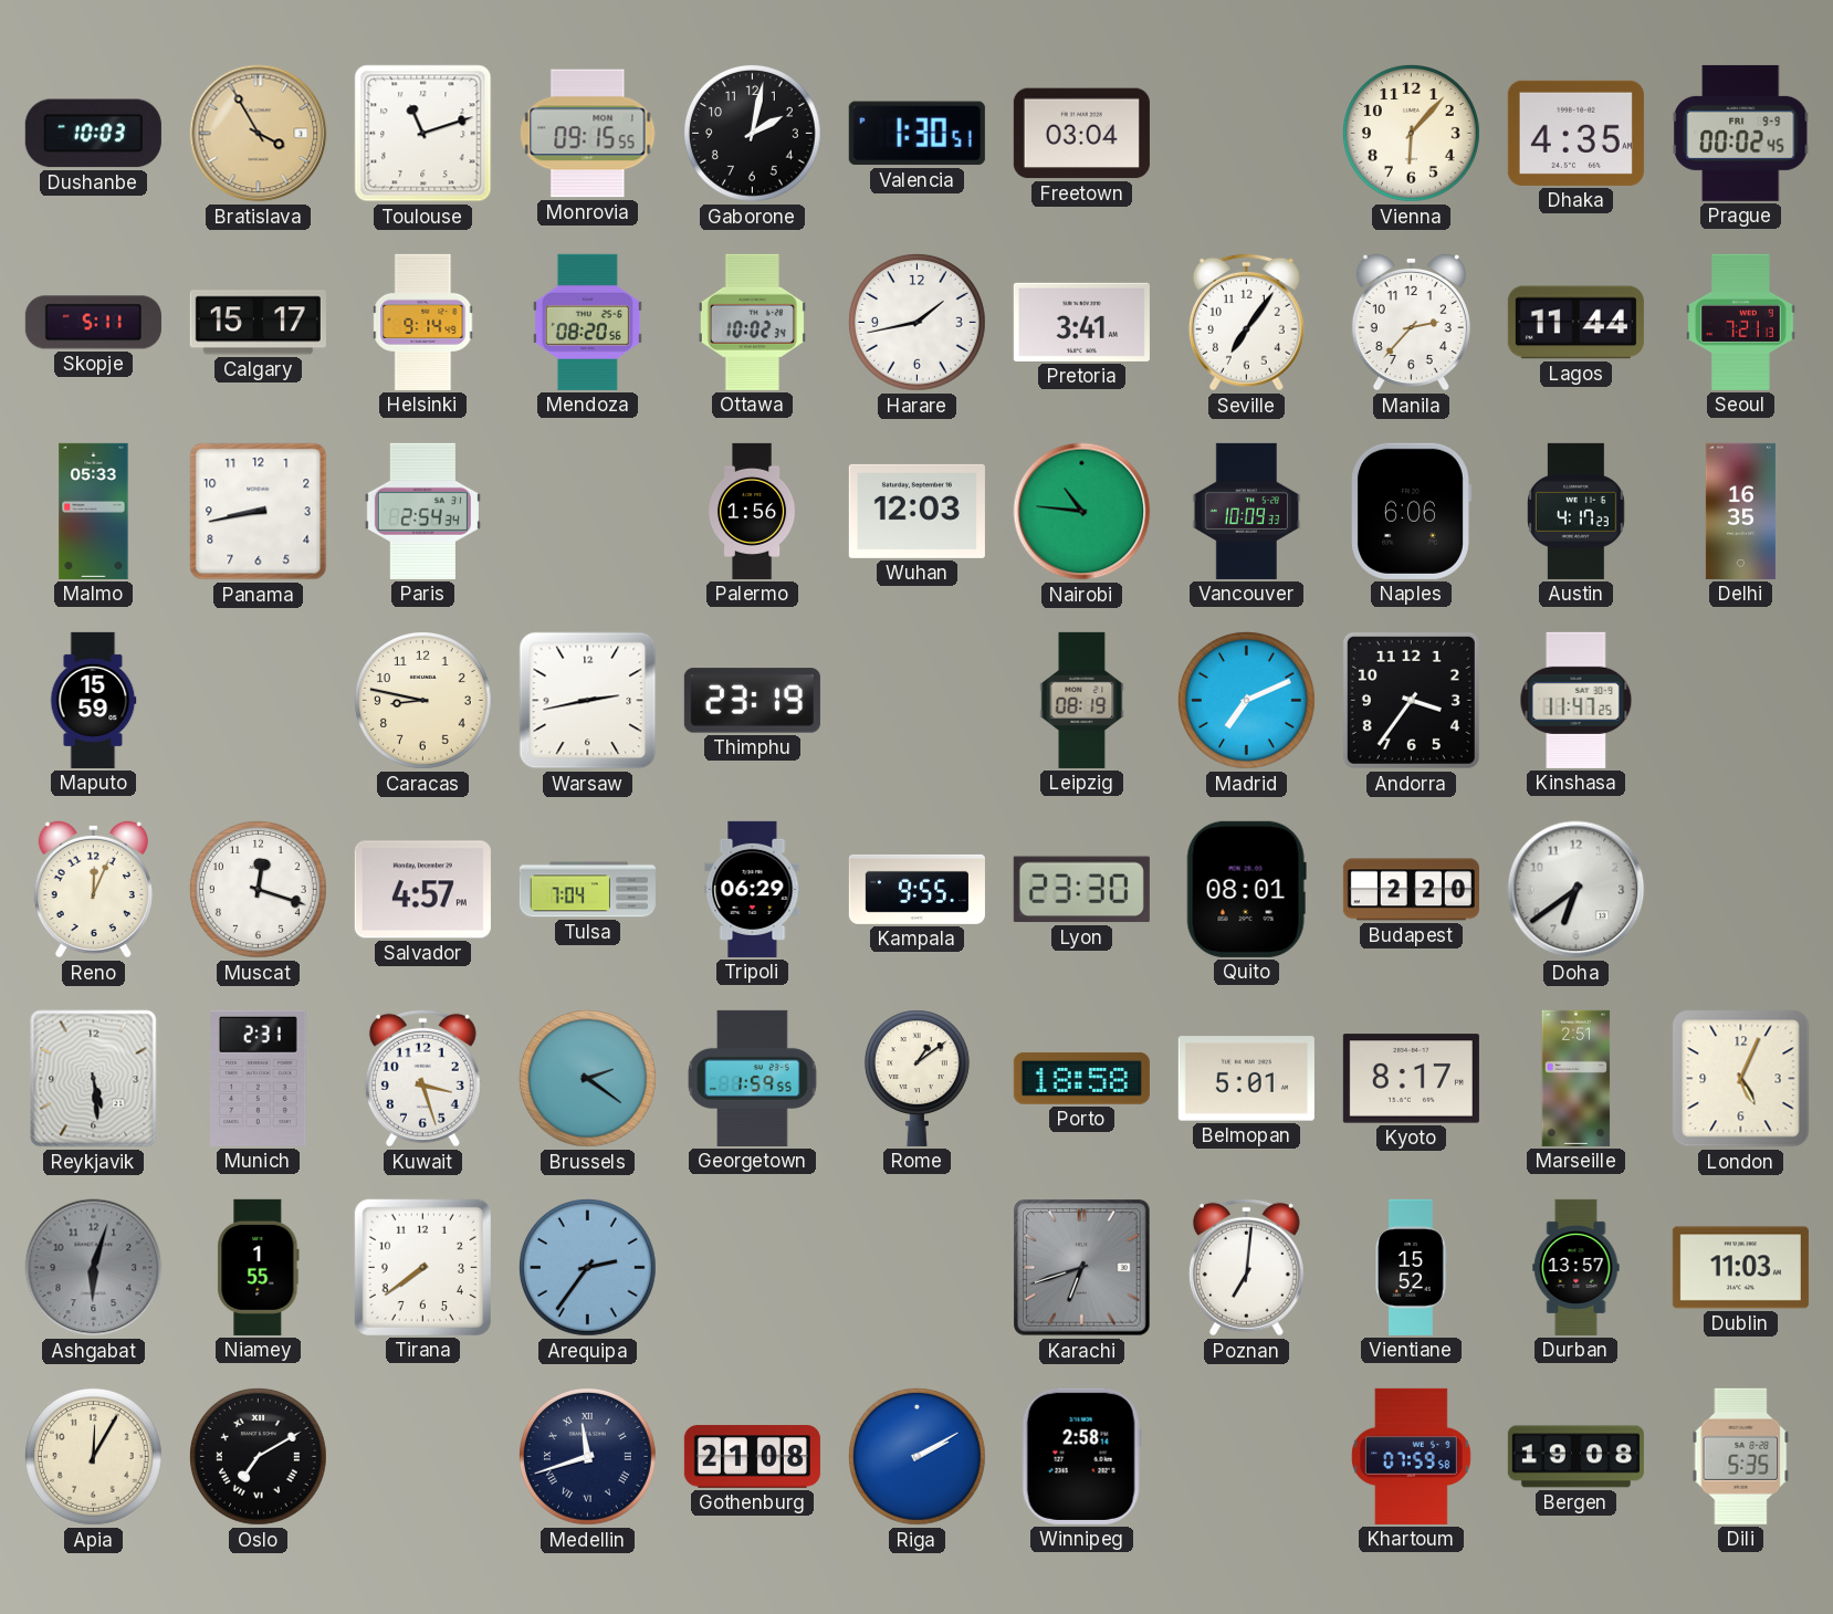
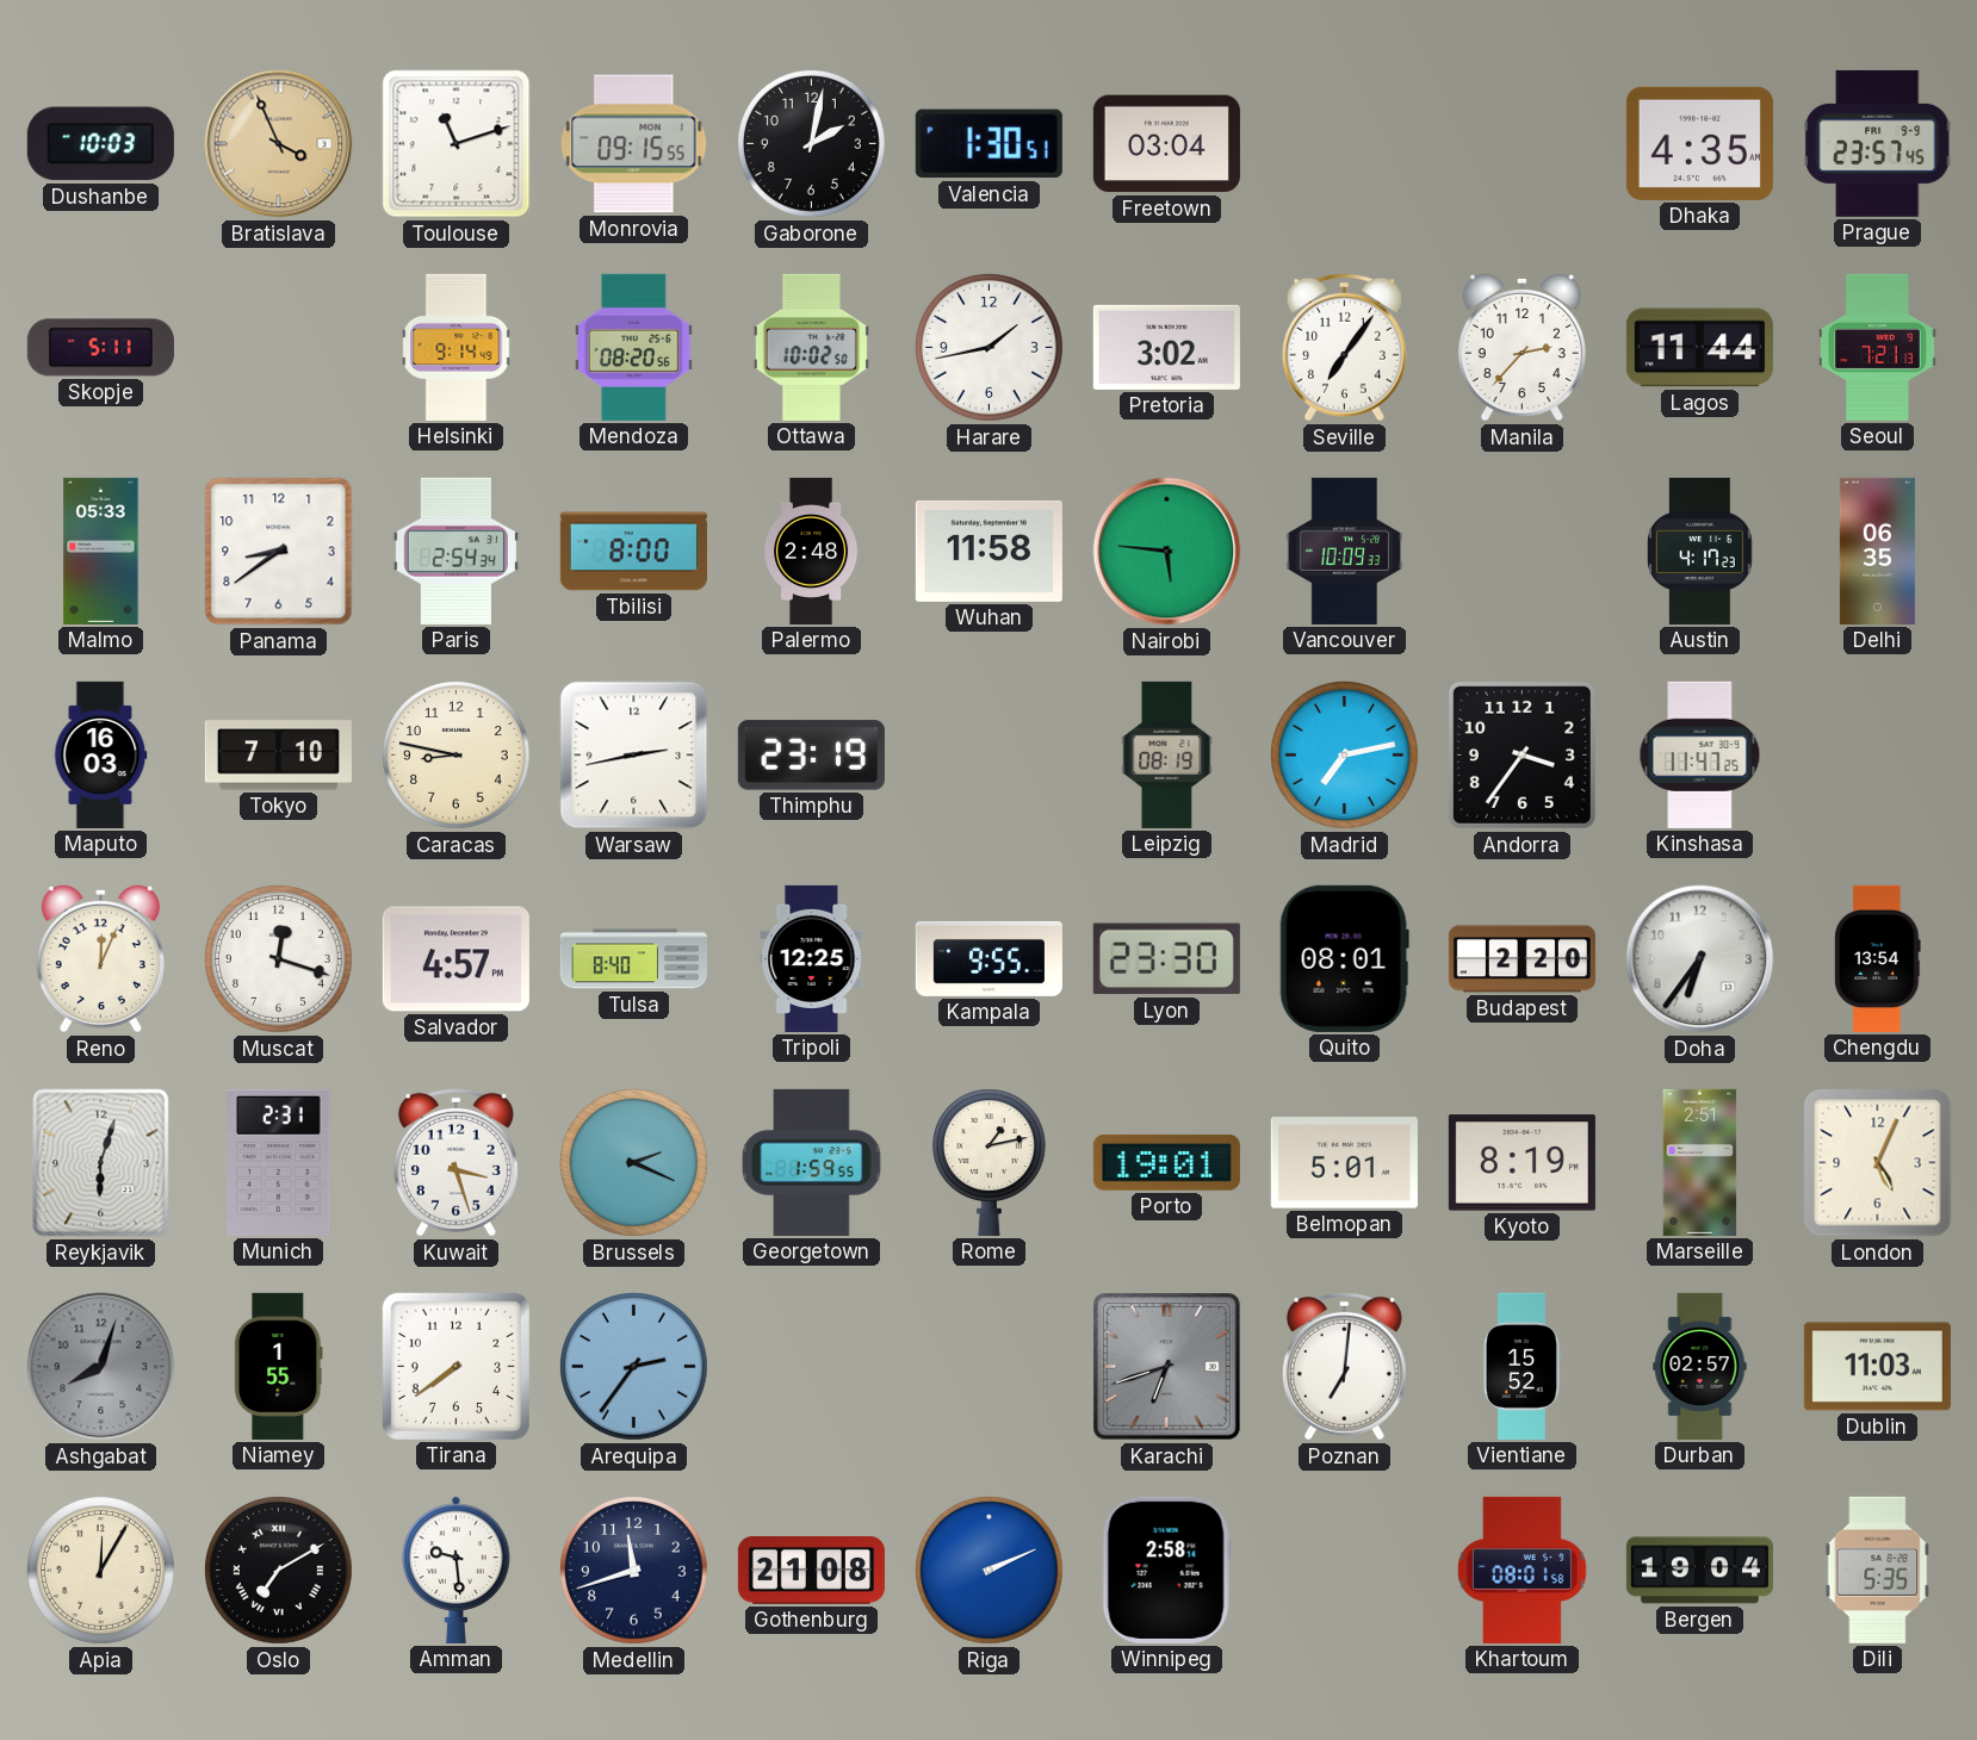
Bratislava: 3:55 -> 3:56 (279, 144)
Vienna: 6:07 -> none (1411, 134)
Prague: 00:02 -> 23:57 (1877, 143)
Calgary: 15:17 -> none (258, 323)
Ottawa: 10:02:34 -> 10:02:50 (811, 347)
Pretoria: 3:41 -> 3:02 (1166, 347)
Panama: 8:43 -> 8:39 (279, 552)
Tbilisi: none -> 8:00 (633, 552)
Palermo: 1:56 -> 2:48 (811, 551)
Wuhan: 12:03 -> 11:58 (988, 551)
Nairobi: 10:46 -> 5:46 (1167, 552)
Naples: 6:06 -> none (1411, 511)
Delhi: 16:35 -> 06:35 (1877, 551)
Maputo: 15:59 -> 16:03 (100, 754)
Tokyo: none -> 7:10 (278, 756)
Madrid: 7:11 -> 7:13 (1344, 756)
Tulsa: 7:04 -> 8:40 (633, 959)
Tripoli: 06:29 -> 12:25 (812, 958)
Doha: 6:39 -> 6:36 (1700, 959)
Chengdu: none -> 13:54 (1878, 958)
Reykjavik: 5:29 -> 6:03 (101, 1163)
Brussels: 2:21 -> 2:19 (633, 1163)
Rome: 1:09 -> 1:13 (988, 1162)
Porto: 18:58 -> 19:01 (1166, 1163)
Kyoto: 8:17 -> 8:19 (1522, 1163)
Ashgabat: 6:03 -> 8:03 (101, 1367)
Durban: 13:57 -> 02:57 (1700, 1366)
Amman: none -> 9:29 (457, 1570)
Medellin numerals: Roman -> Arabic (633, 1571)
Riga: 2:10 -> 2:11 (988, 1571)
Khartoum: 07:59 -> 08:01 (1522, 1570)
Bergen: 19:08 -> 19:04 (1699, 1571)
